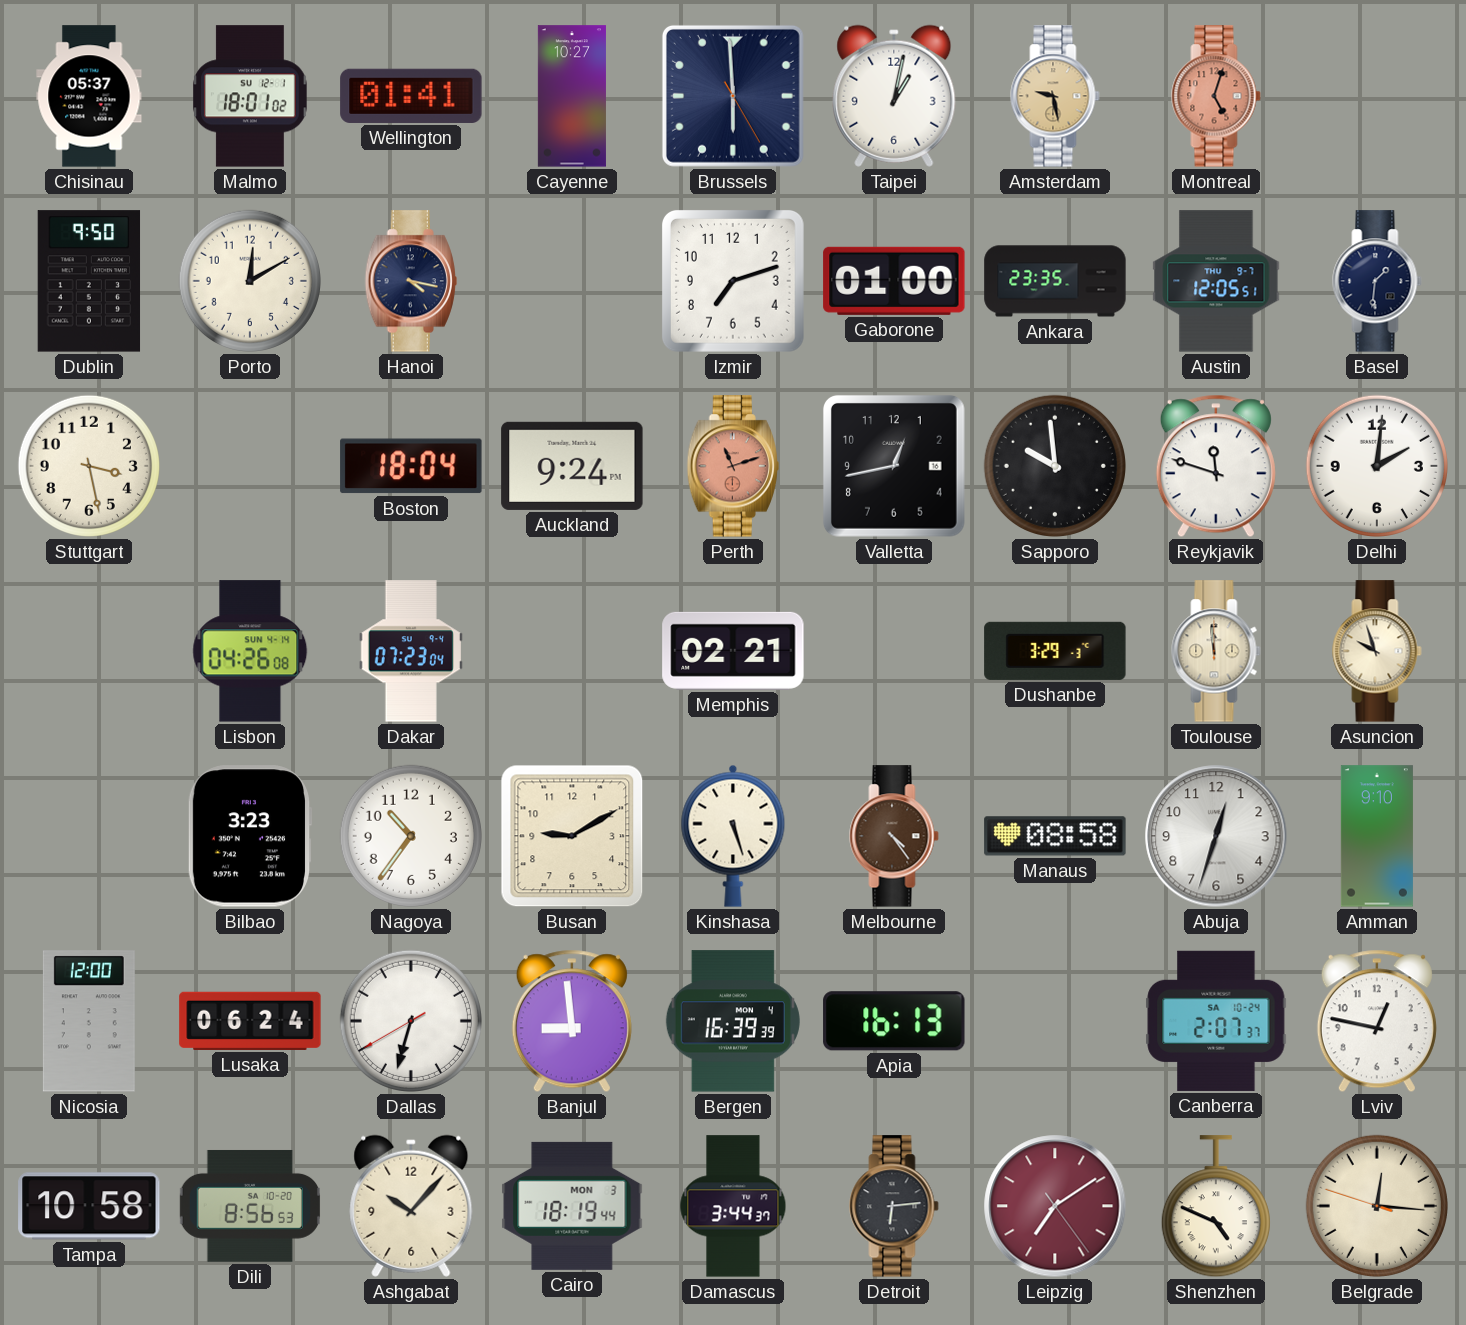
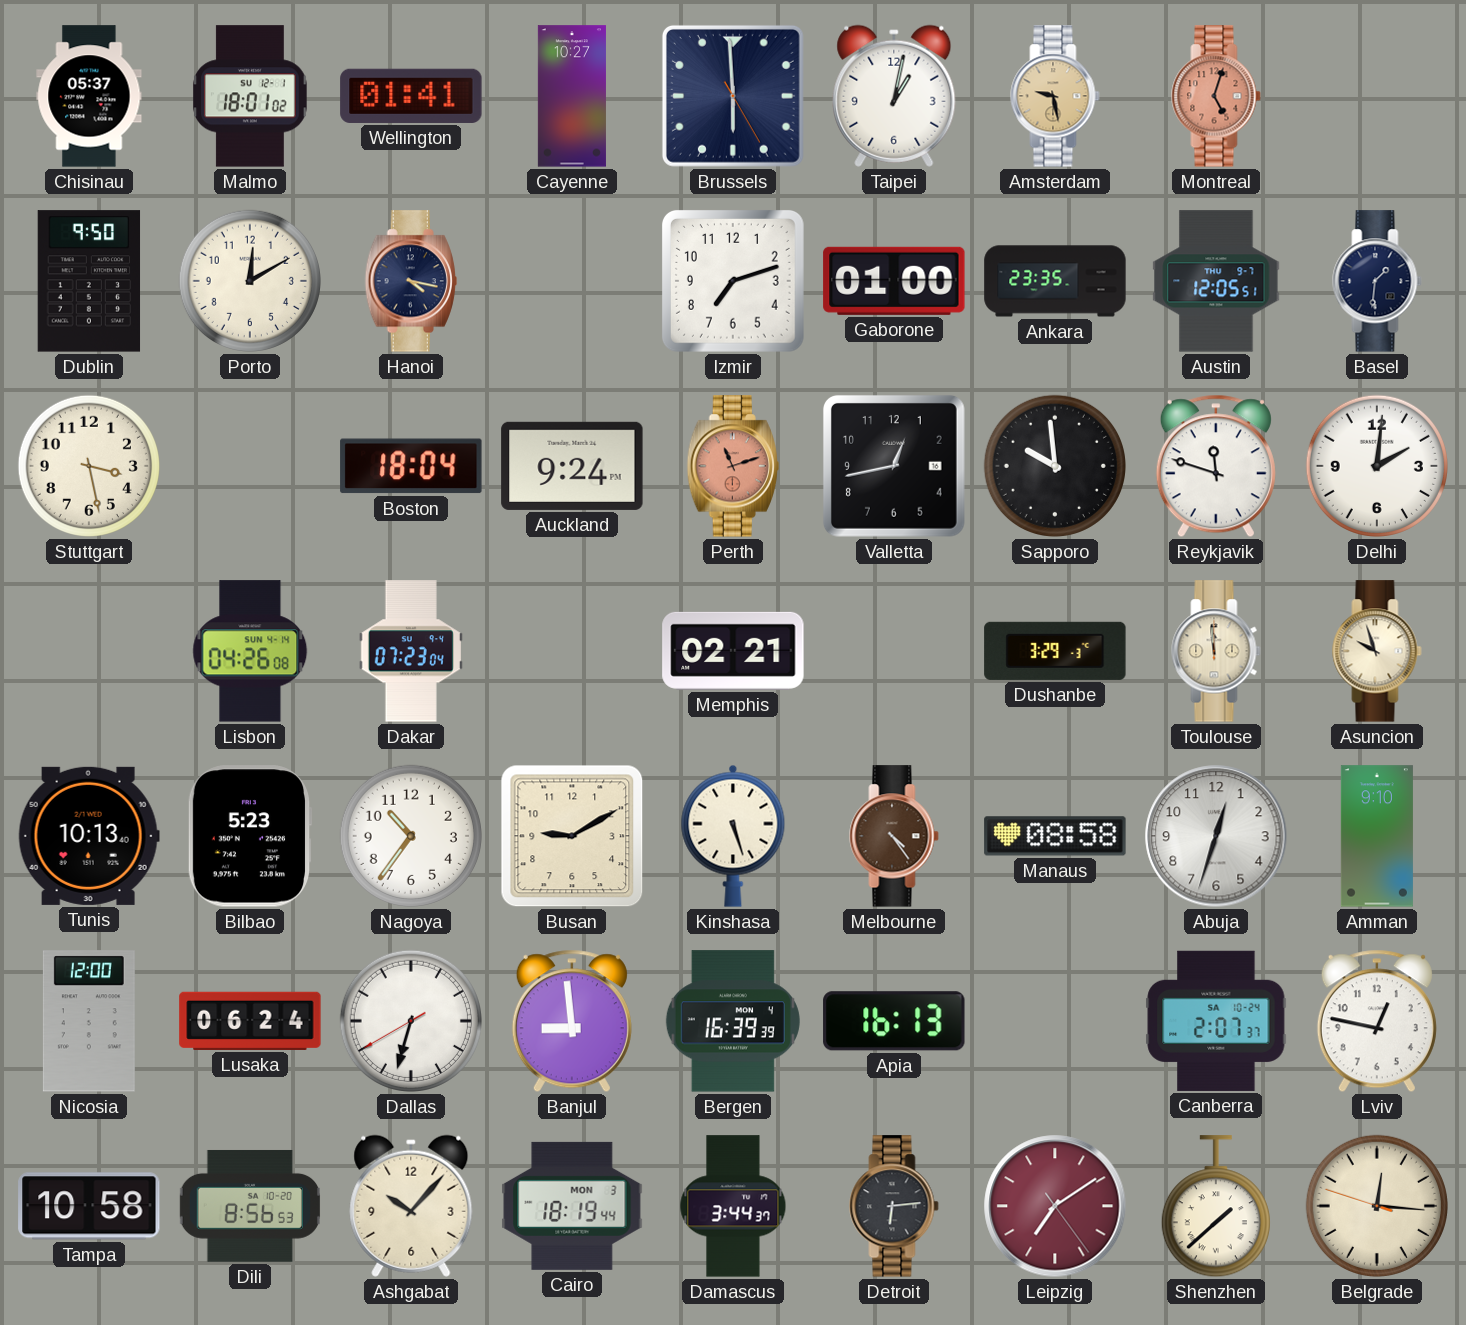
Tunis: none -> 10:13 (89, 836)
Bilbao: 3:23 -> 5:23 (250, 836)
Shenzhen: 4:49 -> 1:38 (1216, 1207)
